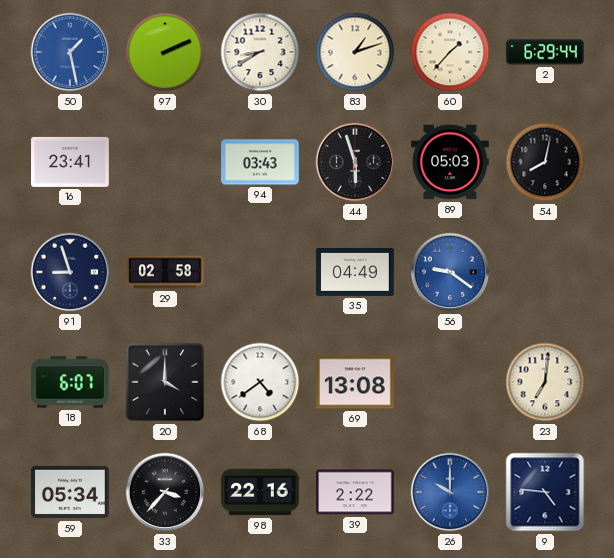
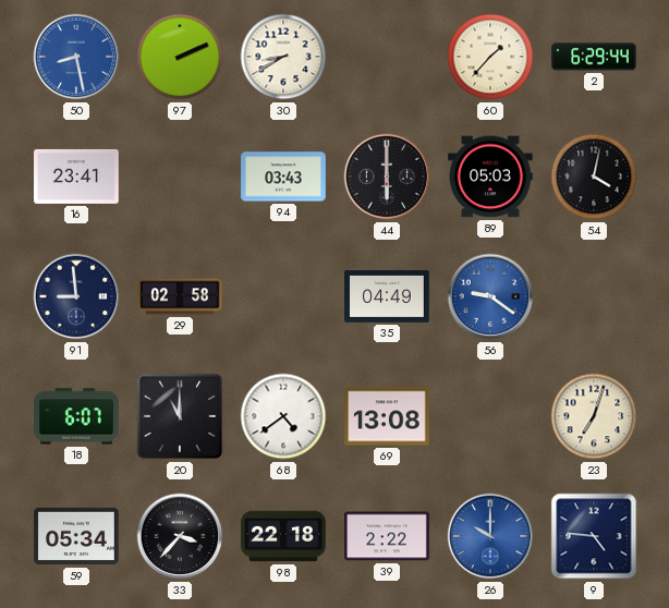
50: 1:28 -> 8:28 (76, 57)
83: 1:12 -> none (355, 52)
44: 5:57 -> 6:00 (387, 177)
54: 8:02 -> 4:02 (594, 177)
91: 8:57 -> 8:59 (76, 296)
20: 4:00 -> 11:00 (180, 416)
23: 7:01 -> 7:03 (594, 416)
98: 22:16 -> 22:18 (283, 536)
